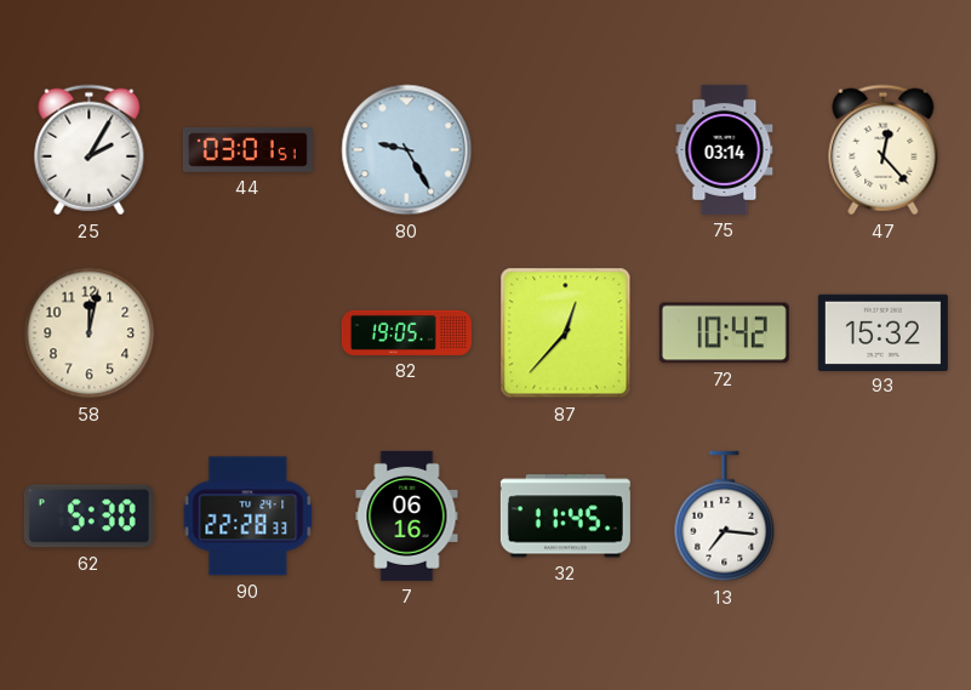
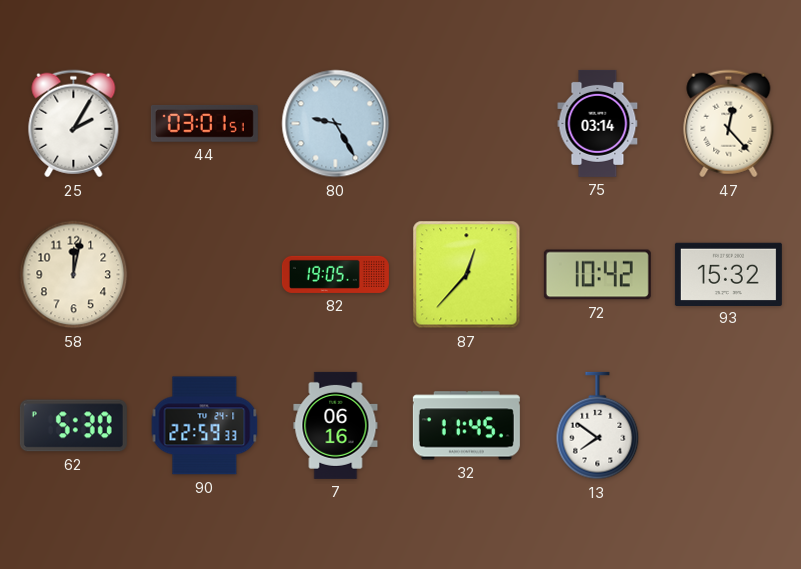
90: 22:28 -> 22:59 (205, 426)
13: 7:16 -> 7:51 (598, 426)
